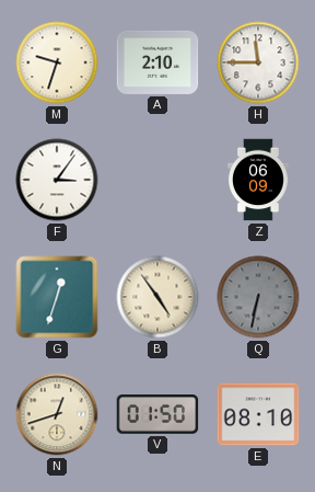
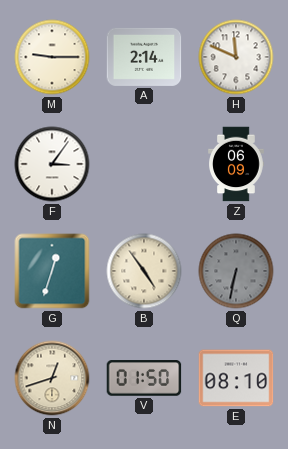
M: 9:33 -> 9:15 (52, 57)
A: 2:10 -> 2:14 (144, 57)
H: 11:45 -> 11:49 (236, 57)
